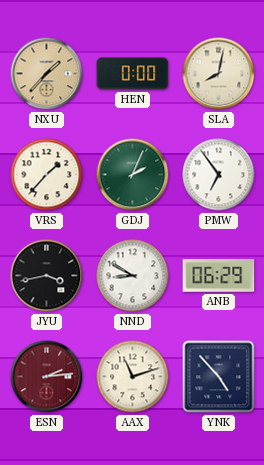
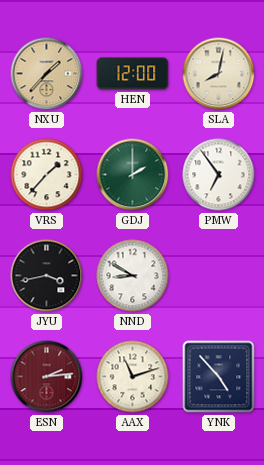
HEN: 0:00 -> 12:00 (133, 74)
GDJ: 2:04 -> 2:00 (133, 175)
ANB: 06:29 -> none (219, 276)
